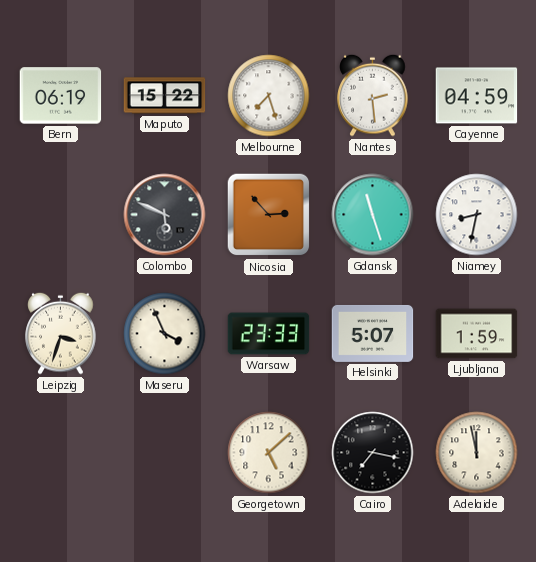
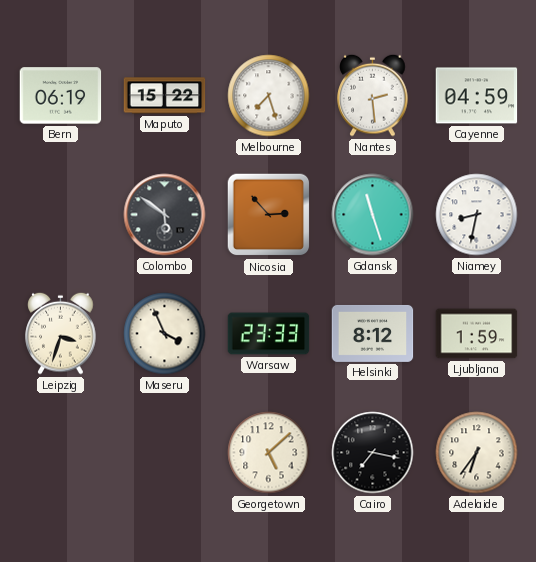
Colombo: 5:49 -> 5:51 (165, 215)
Helsinki: 5:07 -> 8:12 (373, 333)
Adelaide: 11:58 -> 6:36 (477, 453)
